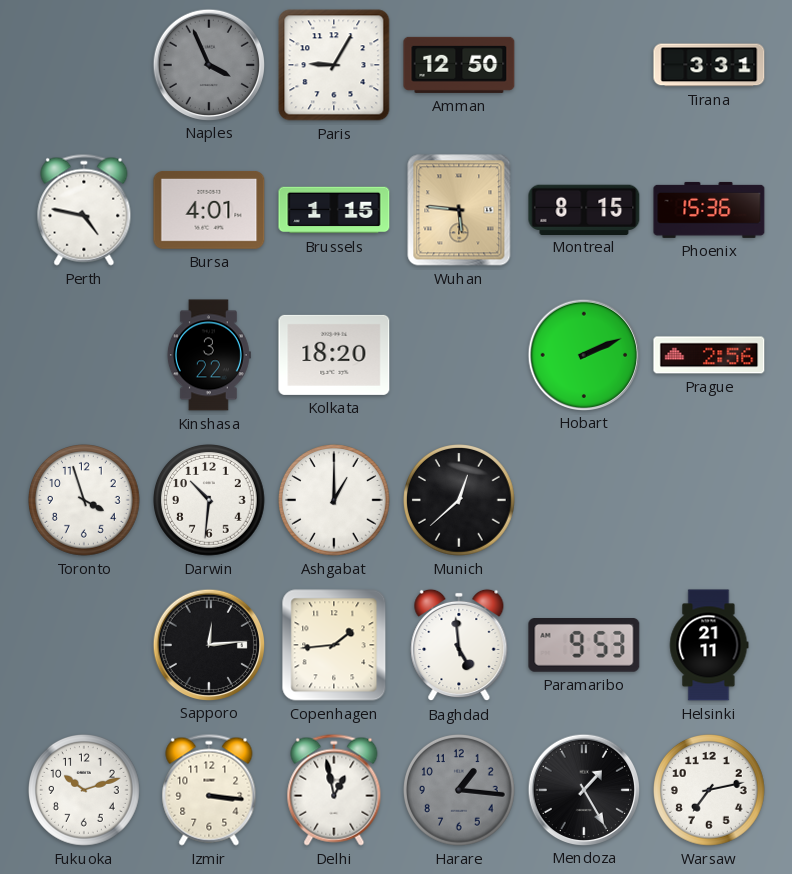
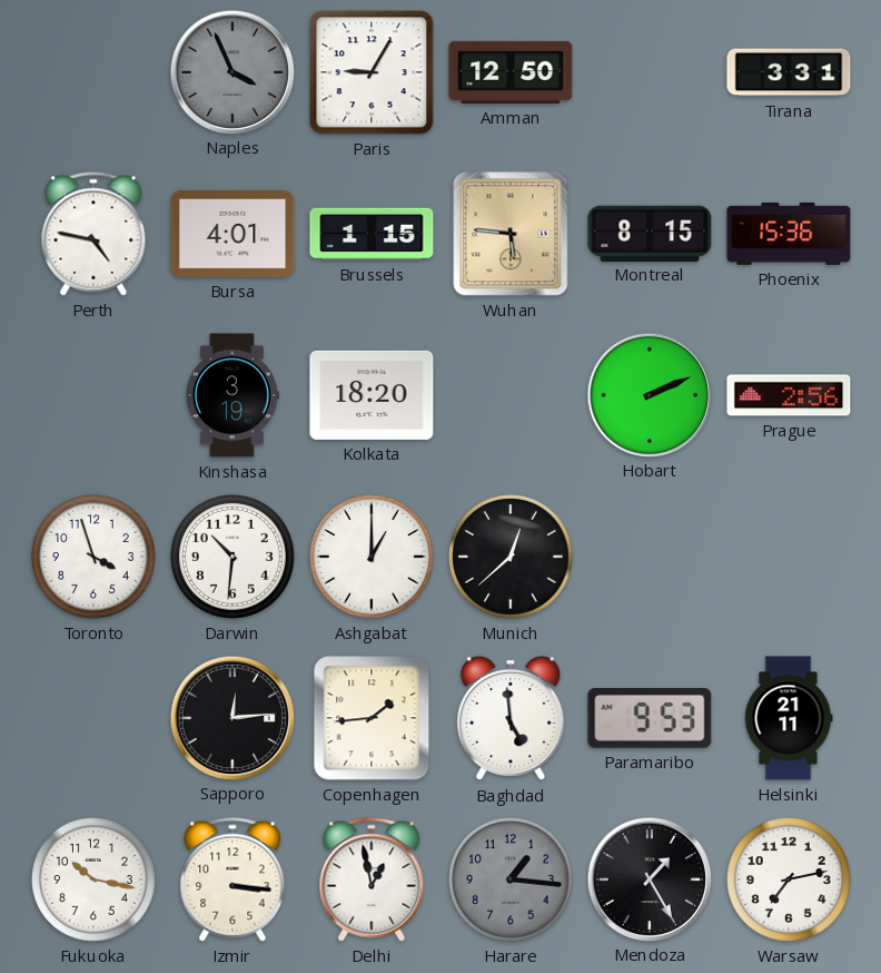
Kinshasa: 3:22 -> 3:19 (232, 395)
Fukuoka: 10:12 -> 10:17 (95, 881)
